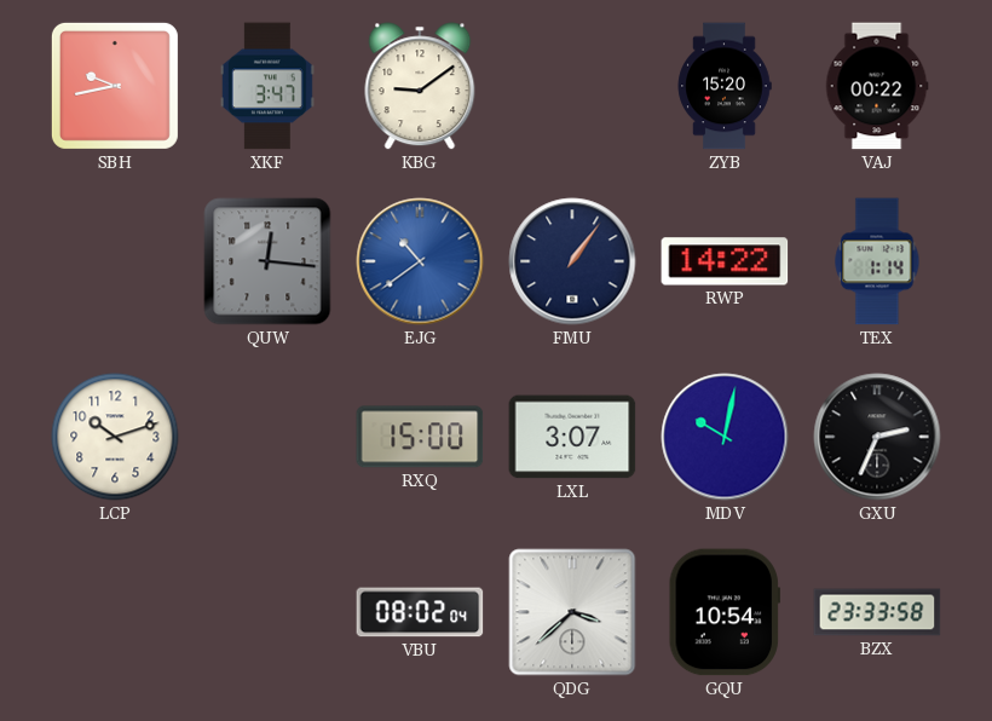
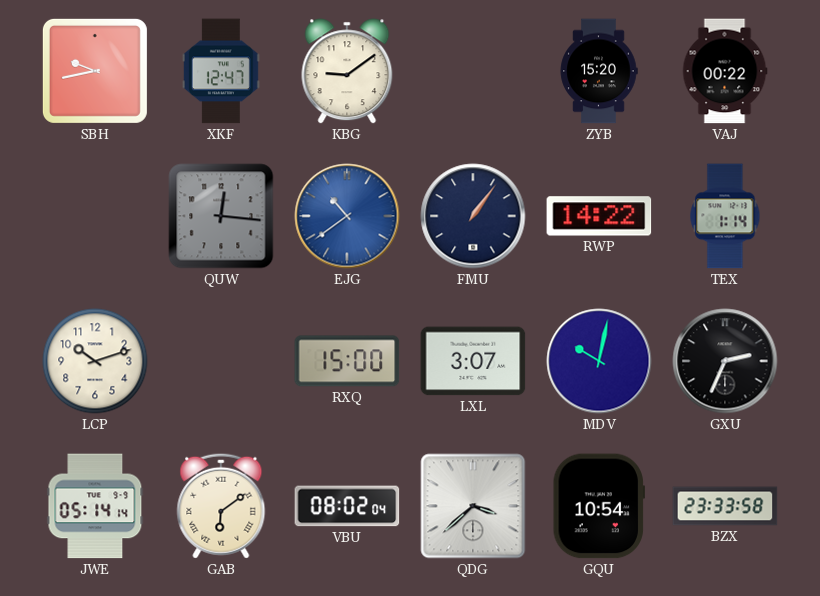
XKF: 3:47 -> 12:47 (221, 71)
JWE: none -> 05:14 (95, 506)
GAB: none -> 6:09 (221, 506)
